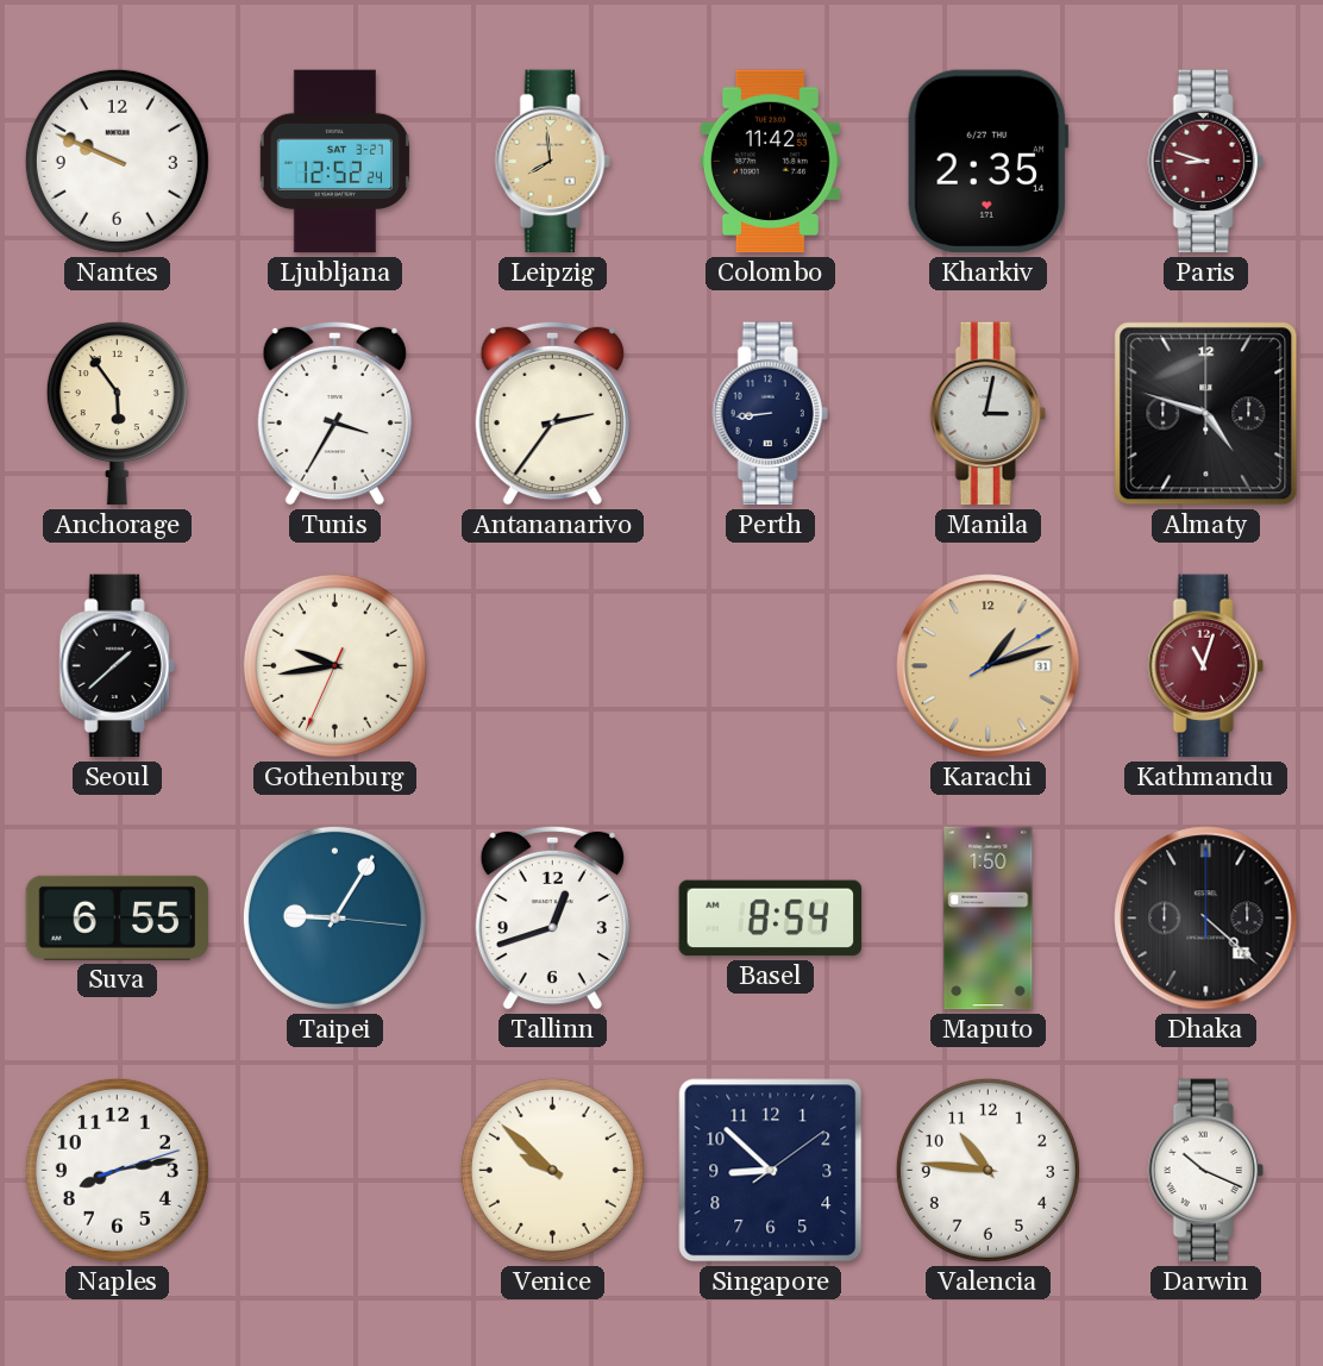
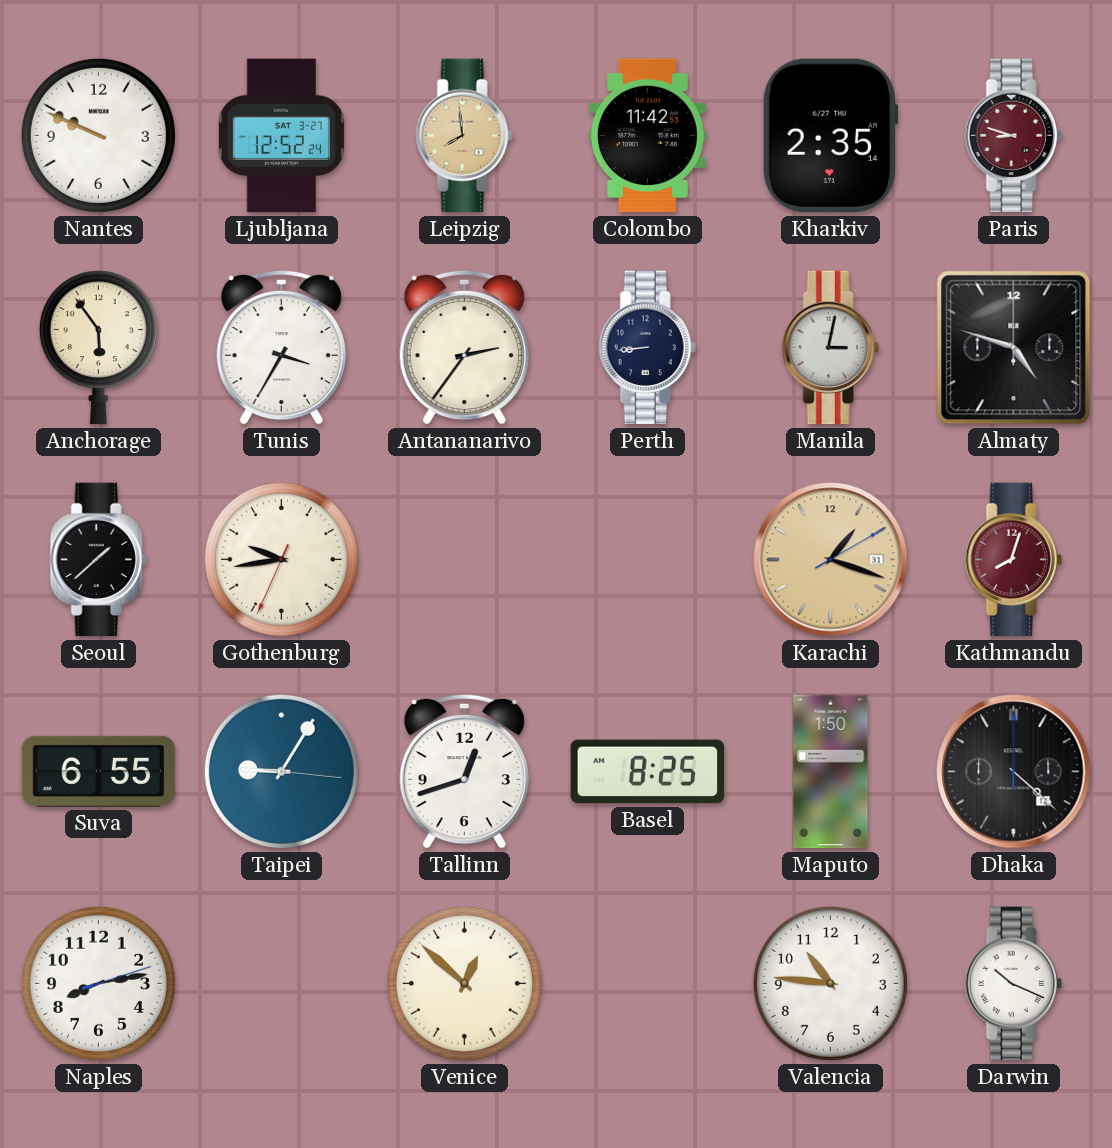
Karachi: 1:12 -> 1:18 (831, 560)
Kathmandu: 11:03 -> 8:03 (1013, 560)
Basel: 8:54 -> 8:25 (648, 772)
Venice: 9:52 -> 12:52 (464, 983)
Singapore: 8:52 -> none (771, 1171)
